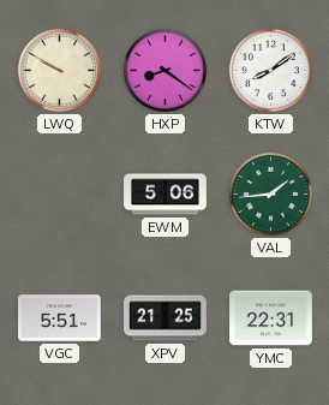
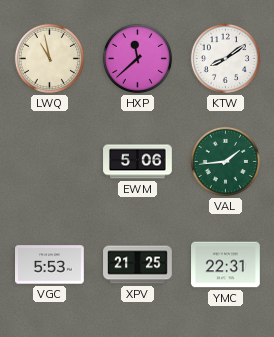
LWQ: 9:50 -> 10:58 (49, 58)
HXP: 8:21 -> 11:38 (137, 58)
VGC: 5:51 -> 5:53 (50, 265)
